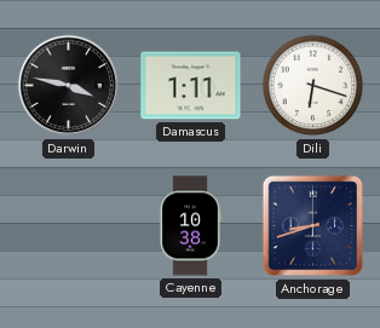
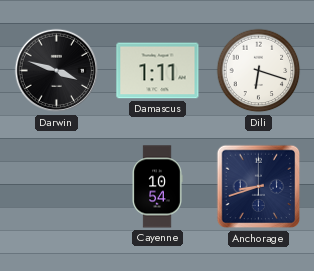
Darwin: 3:47 -> 3:48 (57, 71)
Cayenne: 10:38 -> 10:54 (157, 187)
